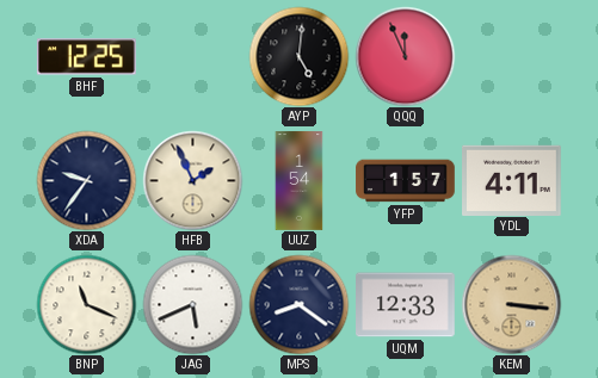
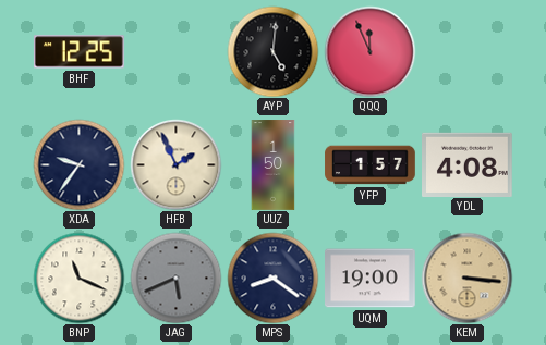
UUZ: 1:54 -> 1:50 (274, 165)
YDL: 4:11 -> 4:08 (468, 164)
JAG dial: white -> grey (175, 278)
UQM: 12:33 -> 19:00 (371, 279)
